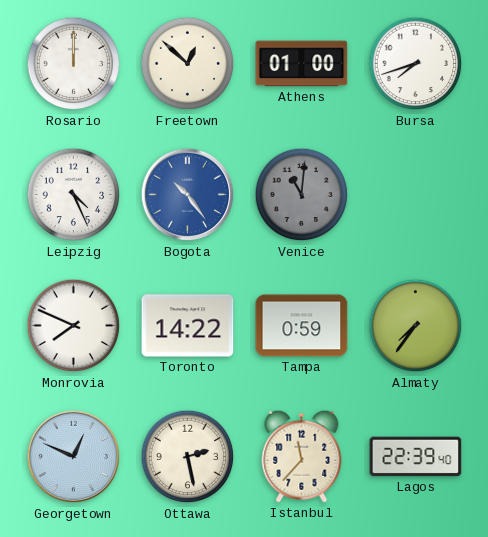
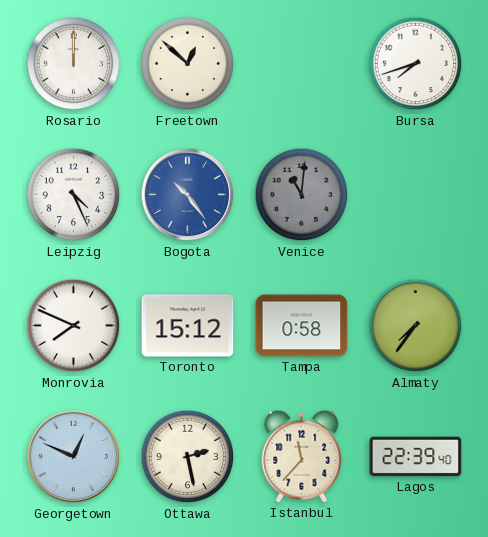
Athens: 01:00 -> none (302, 64)
Toronto: 14:22 -> 15:12 (188, 326)
Tampa: 0:59 -> 0:58 (302, 326)
